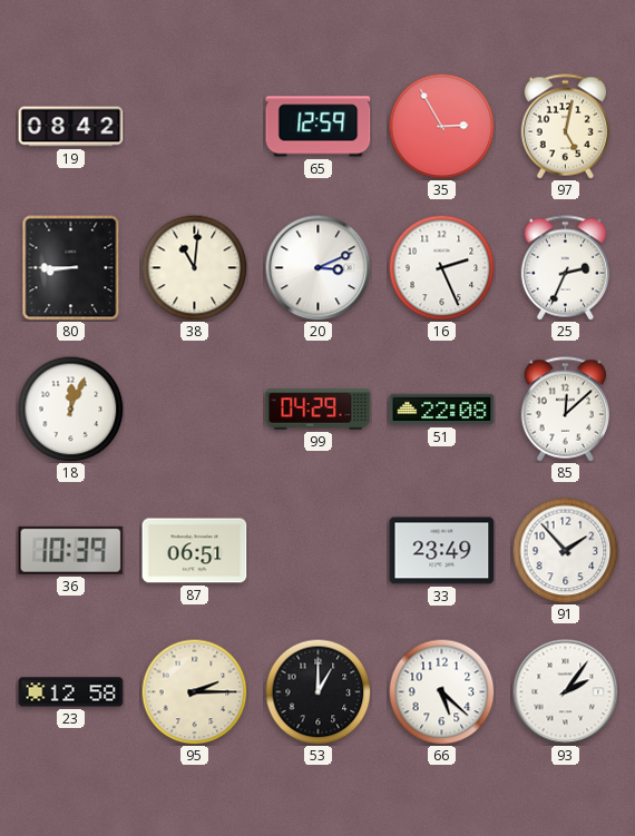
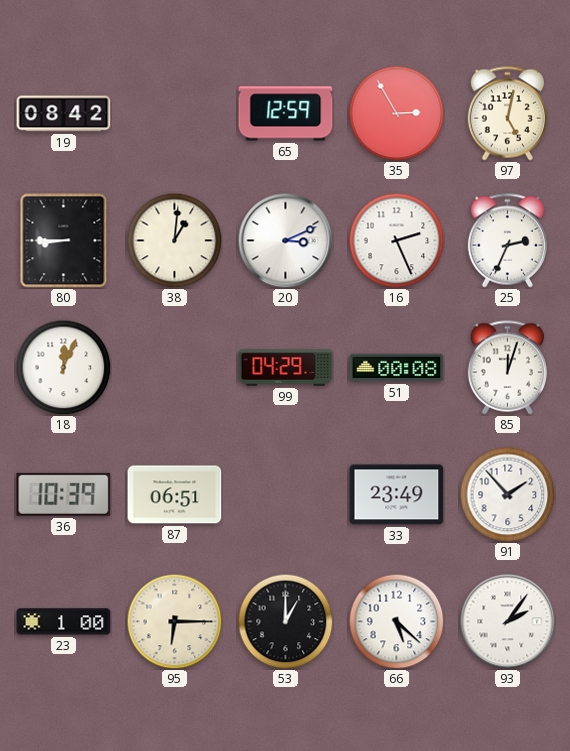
38: 11:01 -> 1:01 (174, 240)
51: 22:08 -> 00:08 (397, 368)
85: 12:08 -> 12:03 (507, 368)
23: 12:58 -> 1:00 (64, 622)
95: 2:15 -> 6:15 (174, 621)
